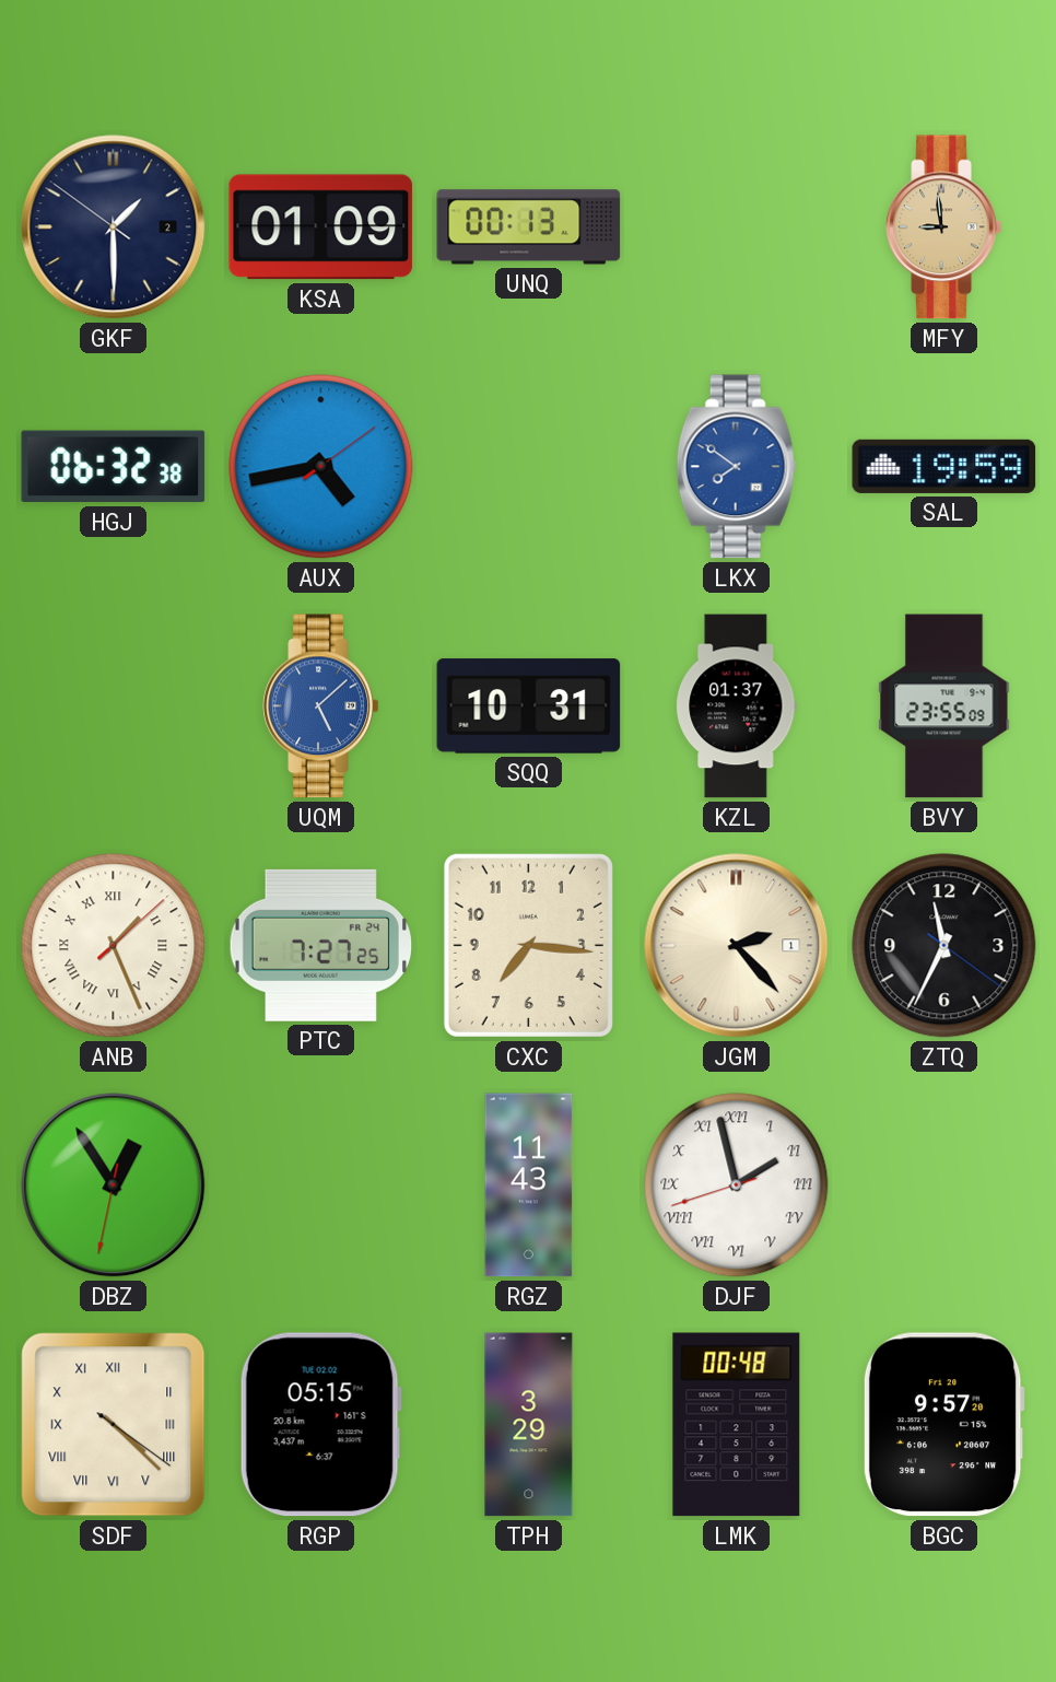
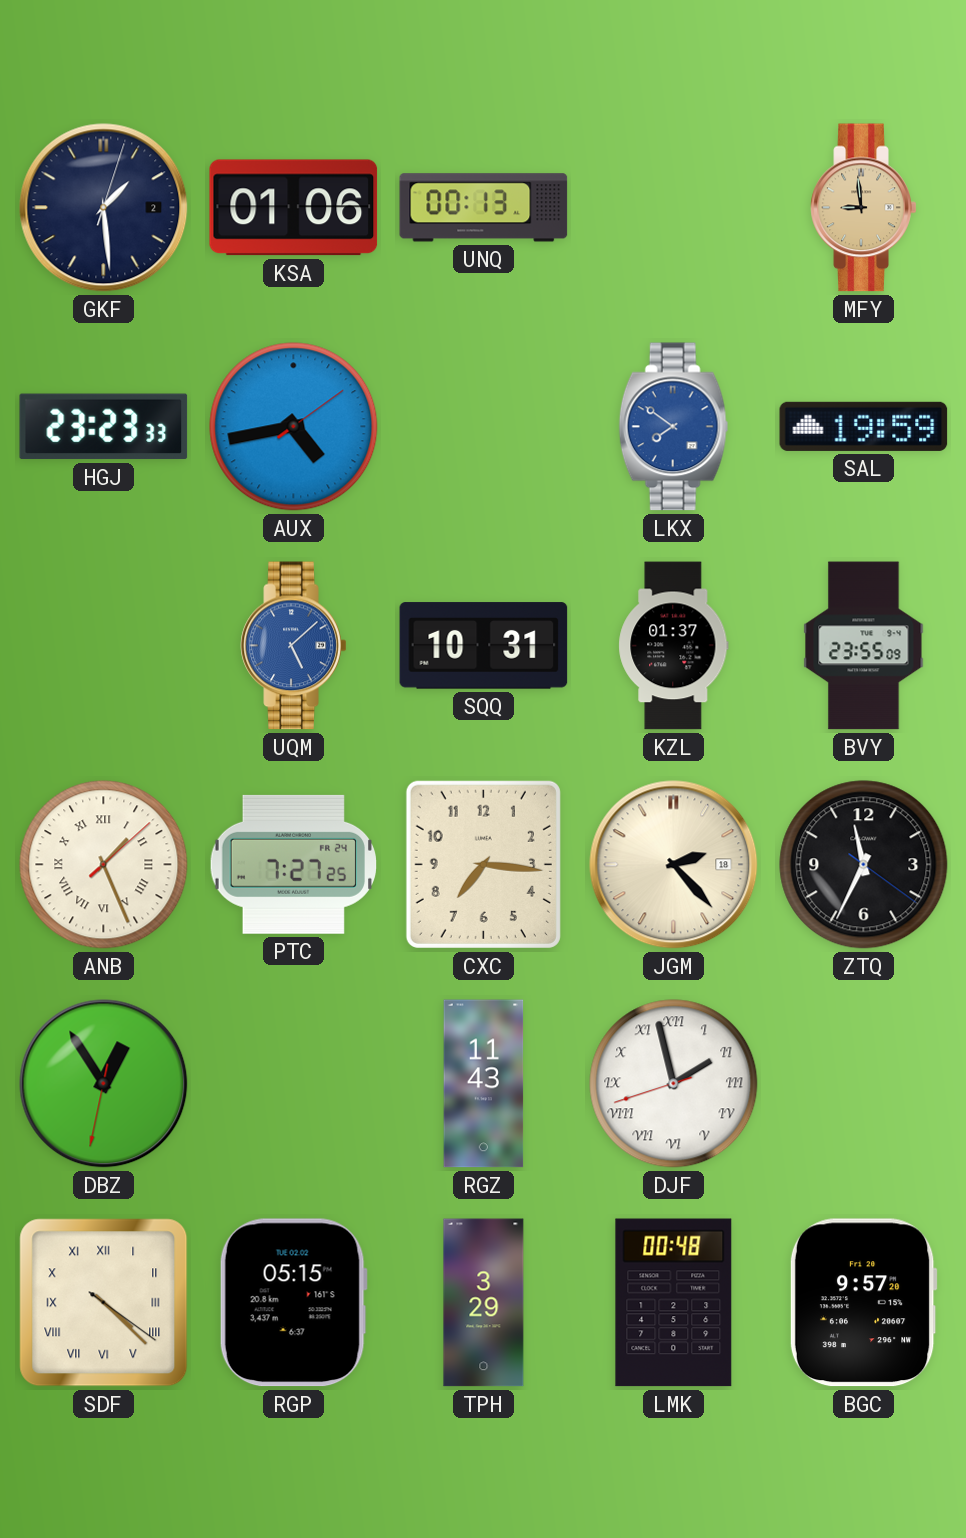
GKF: 1:29:51 -> 1:29:03 (104, 208)
KSA: 01:09 -> 01:06 (294, 208)
HGJ: 06:32 -> 23:23 (104, 427)
JGM date: 1 -> 18 (674, 865)
